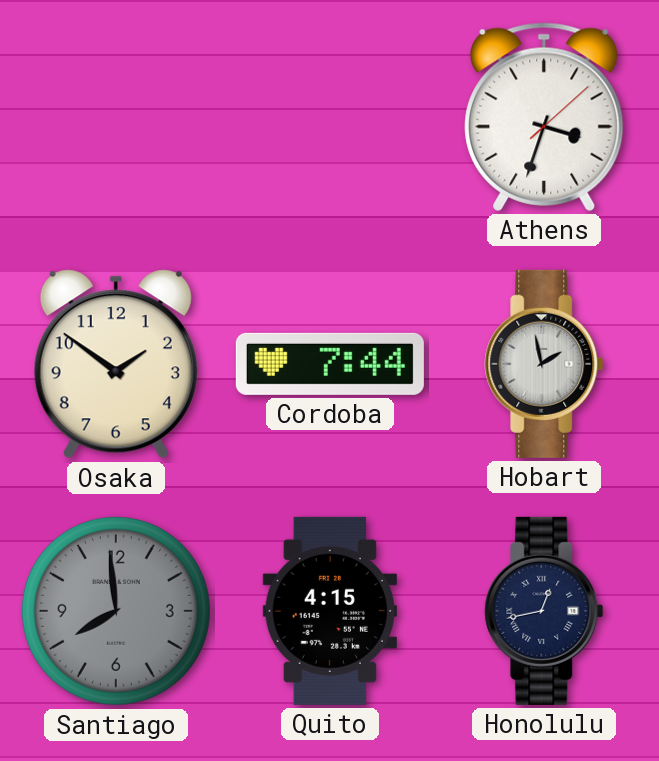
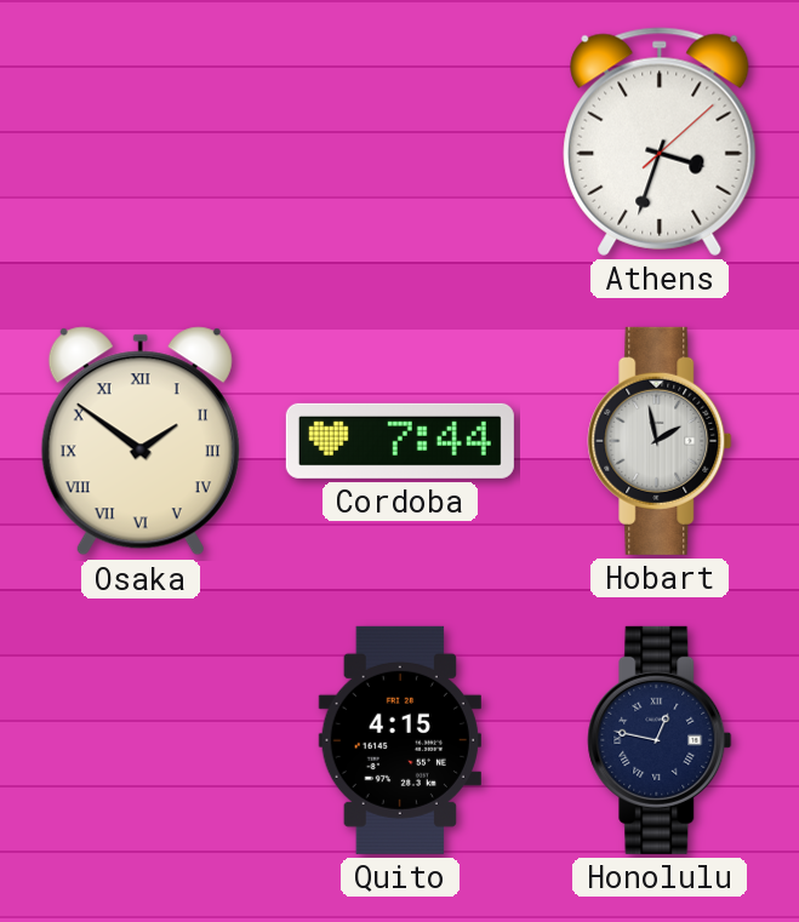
Osaka numerals: Arabic -> Roman (141, 441)
Santiago: 7:59 -> none (116, 611)
Honolulu: 12:43 -> 12:47 (660, 740)
